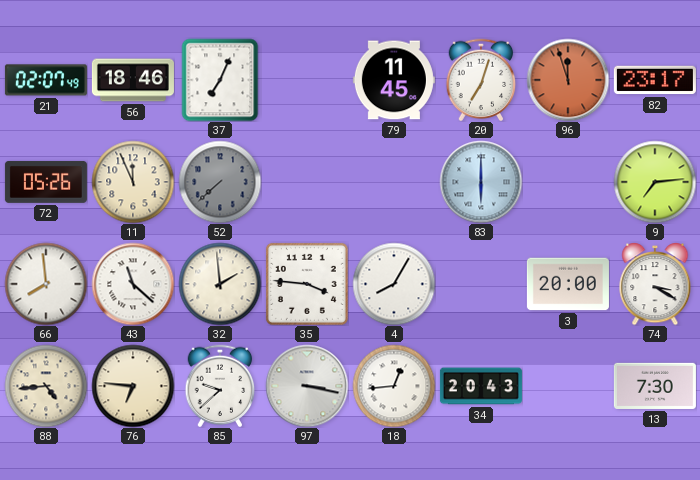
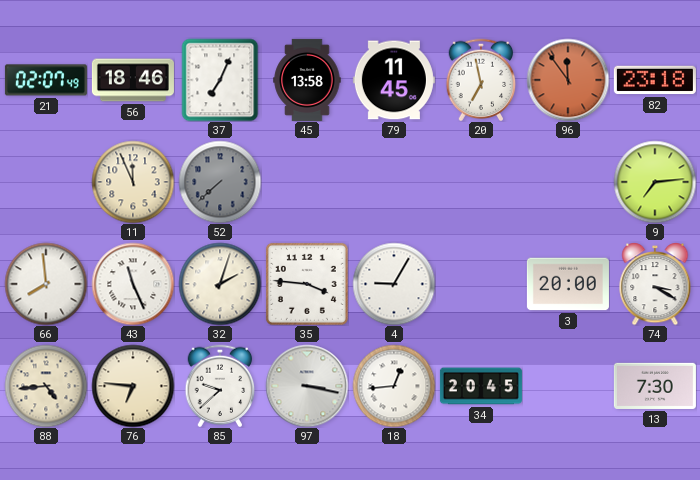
45: none -> 13:58 (307, 80)
20: 7:03 -> 6:58 (481, 80)
96: 11:57 -> 11:54 (568, 80)
82: 23:17 -> 23:18 (655, 80)
72: 05:26 -> none (46, 182)
83: 6:00 -> none (481, 182)
43: 11:22 -> 11:26 (133, 284)
32: 1:59 -> 2:03 (220, 284)
4: 8:05 -> 9:05 (394, 284)
34: 20:43 -> 20:45 (481, 386)
